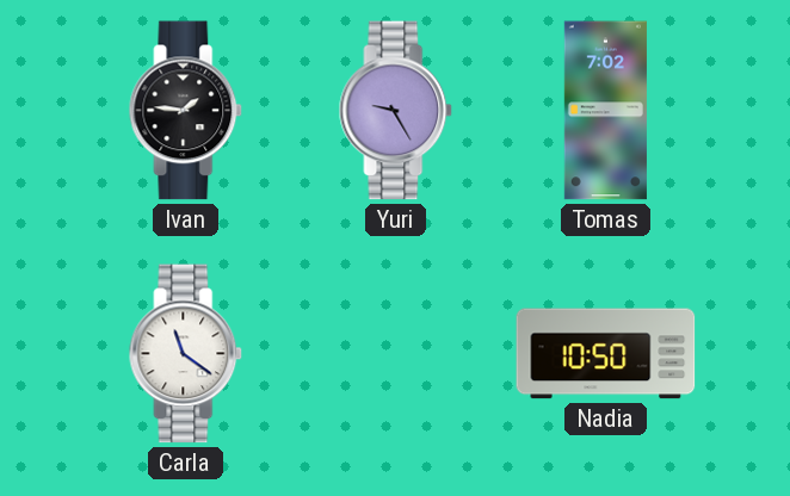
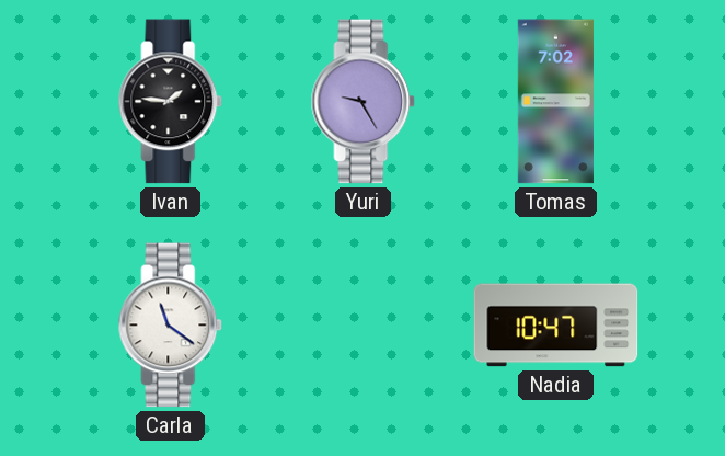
Nadia: 10:50 -> 10:47 (556, 326)
